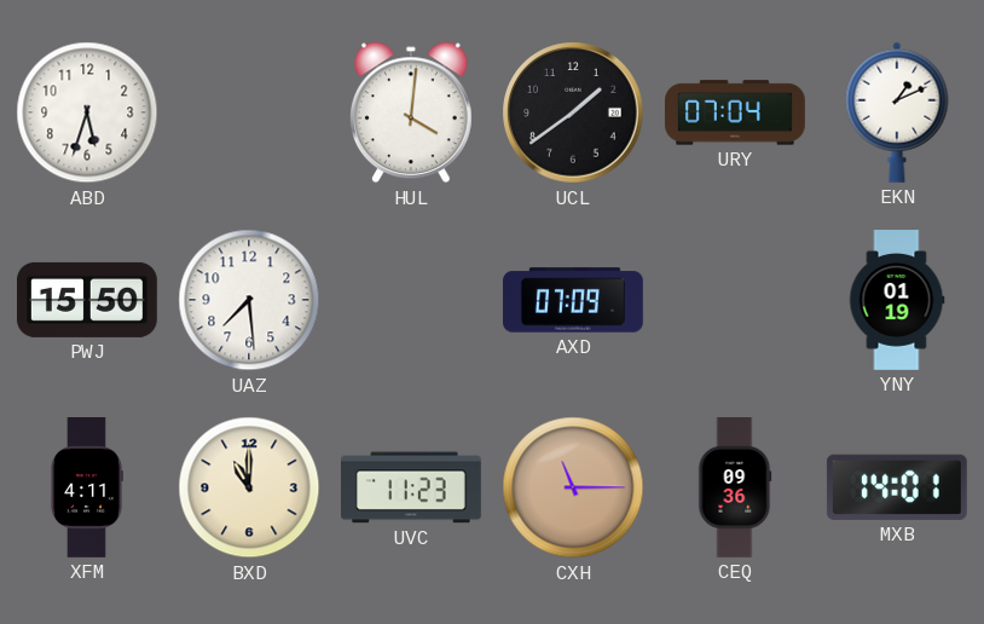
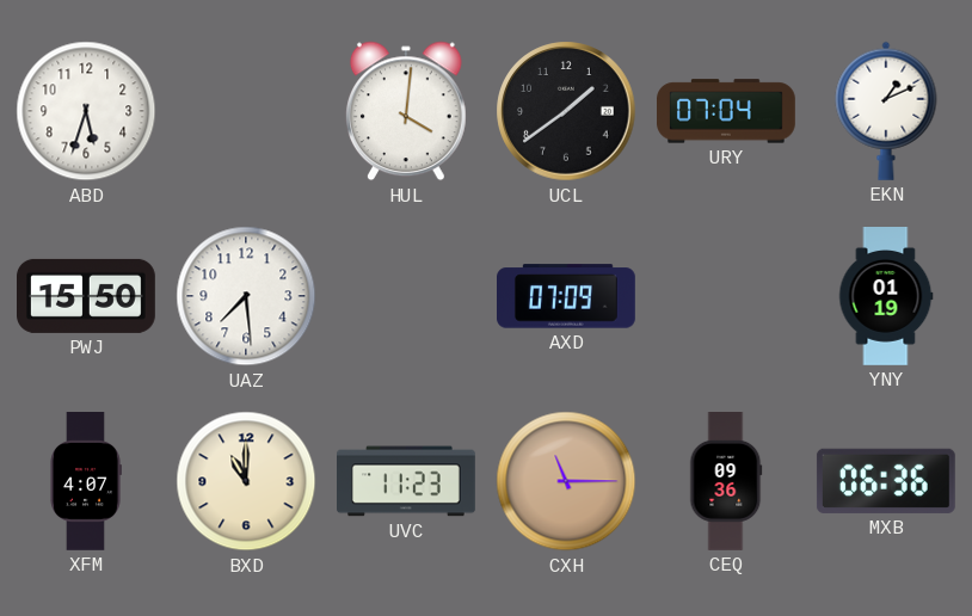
XFM: 4:11 -> 4:07 (86, 482)
MXB: 14:01 -> 06:36 (886, 481)
